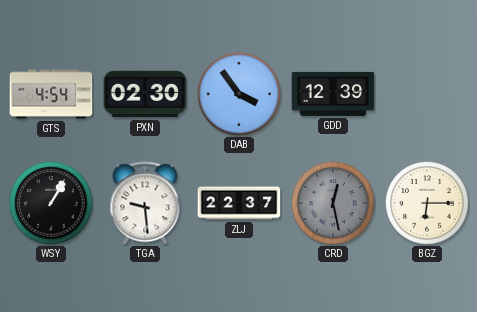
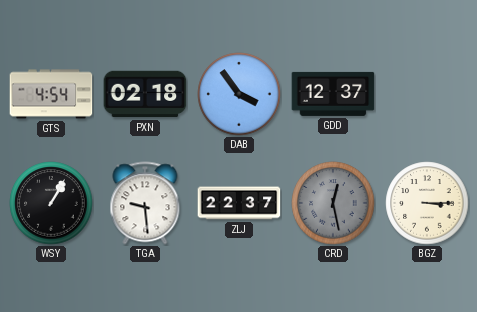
PXN: 02:30 -> 02:18 (145, 94)
GDD: 12:39 -> 12:37 (333, 94)
BGZ: 6:15 -> 3:15 (427, 203)
